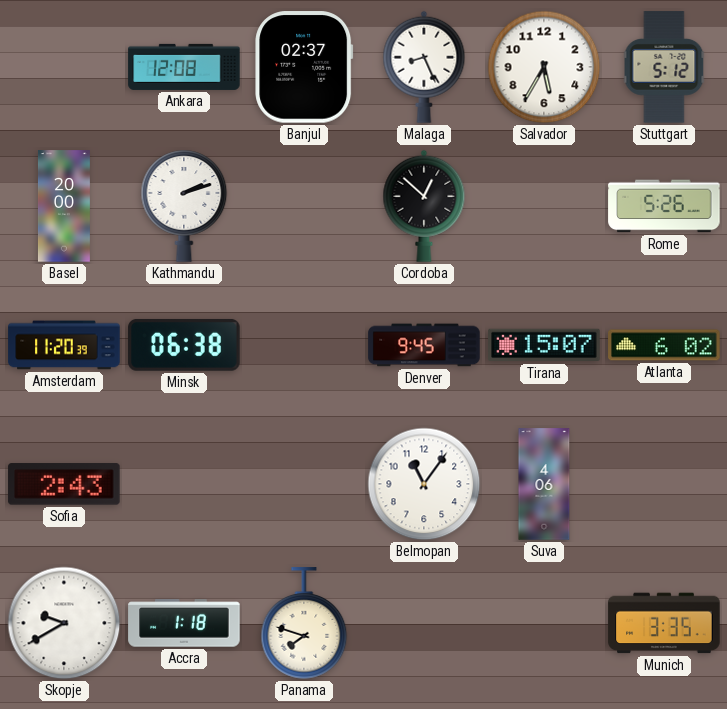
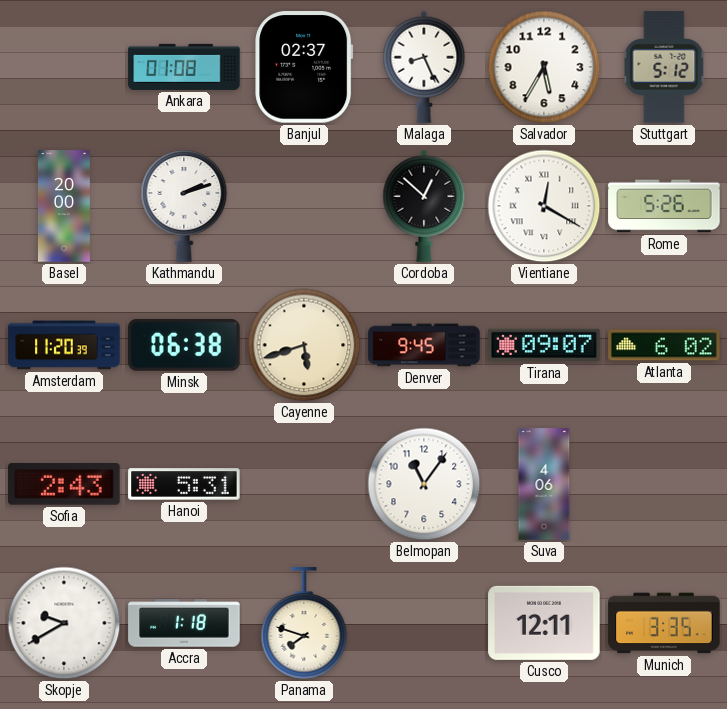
Ankara: 12:08 -> 01:08 (184, 67)
Vientiane: none -> 12:20 (544, 206)
Cayenne: none -> 5:42 (304, 345)
Tirana: 15:07 -> 09:07 (544, 345)
Hanoi: none -> 5:31 (184, 484)
Cusco: none -> 12:11 (544, 623)
